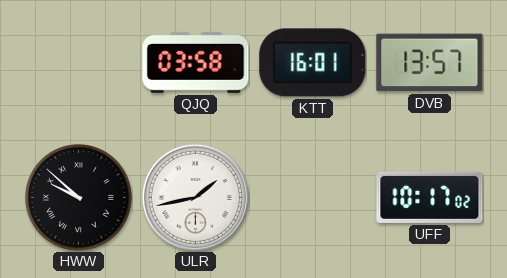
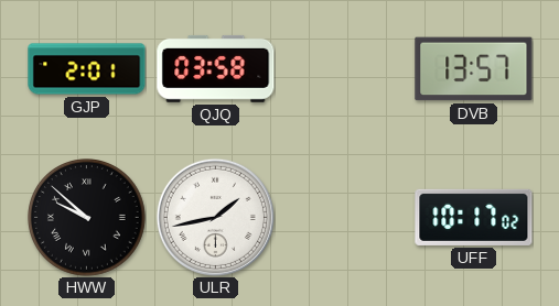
GJP: none -> 2:01 (87, 69)
KTT: 16:01 -> none (313, 63)
